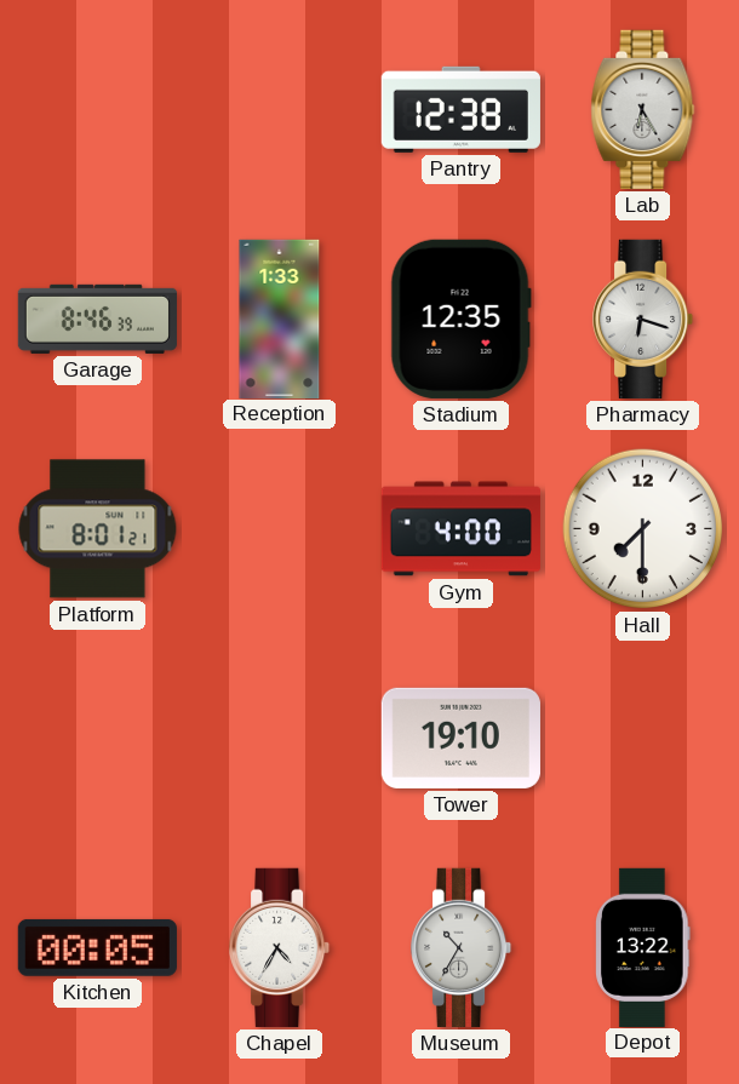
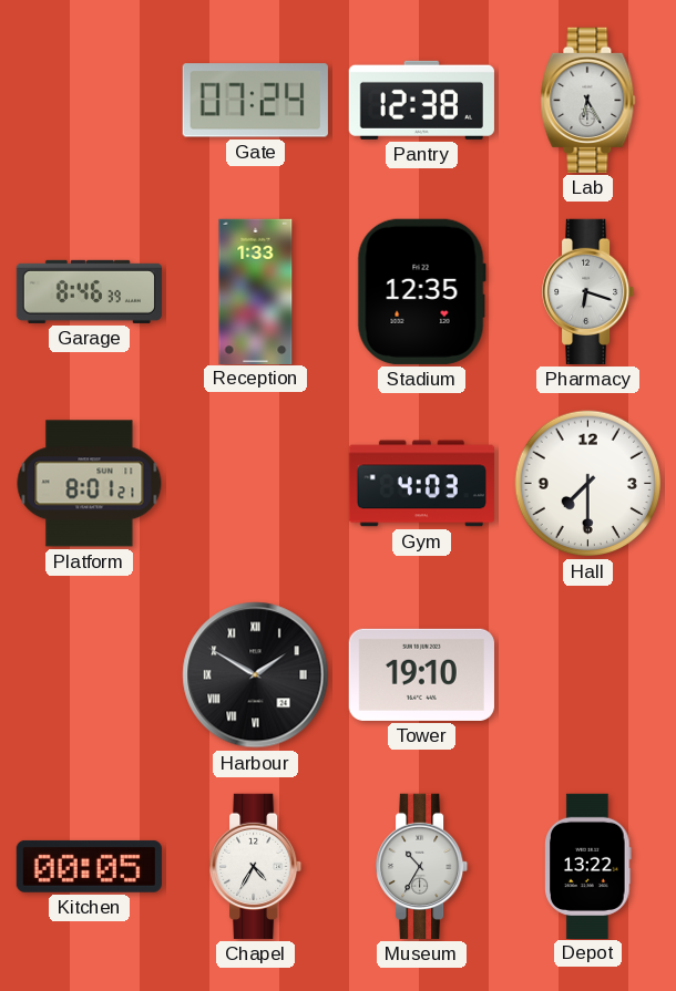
Gate: none -> 07:24 (255, 101)
Gym: 4:00 -> 4:03 (421, 484)
Harbour: none -> 1:50 (256, 675)
